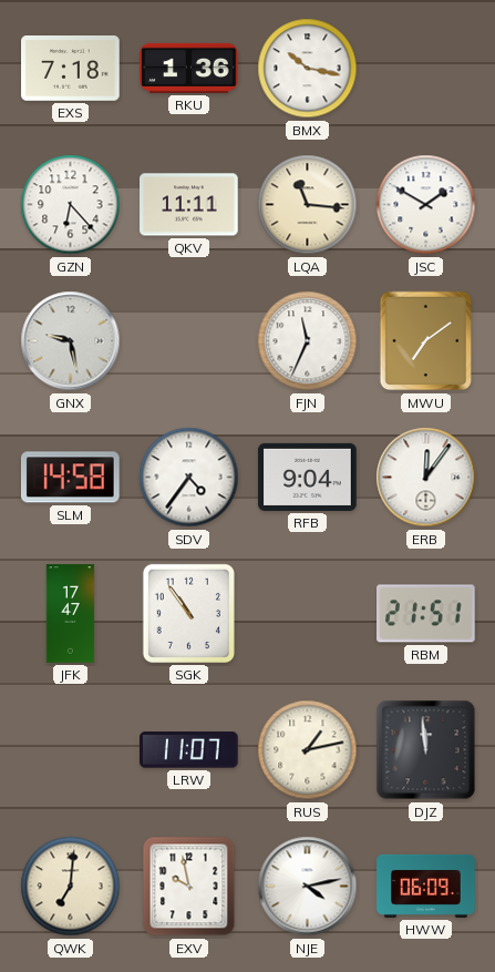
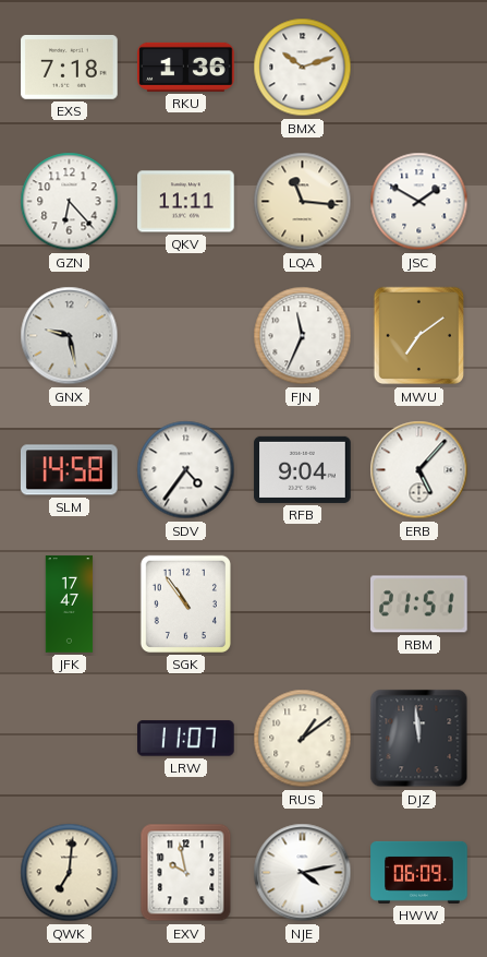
BMX: 10:17 -> 10:12 (303, 68)
ERB: 12:06 -> 5:07 (419, 470)
RUS: 1:13 -> 1:09 (303, 739)
